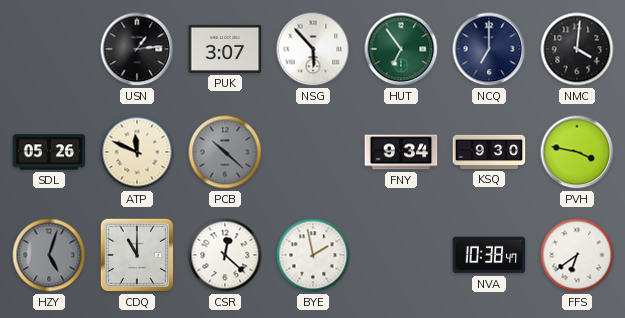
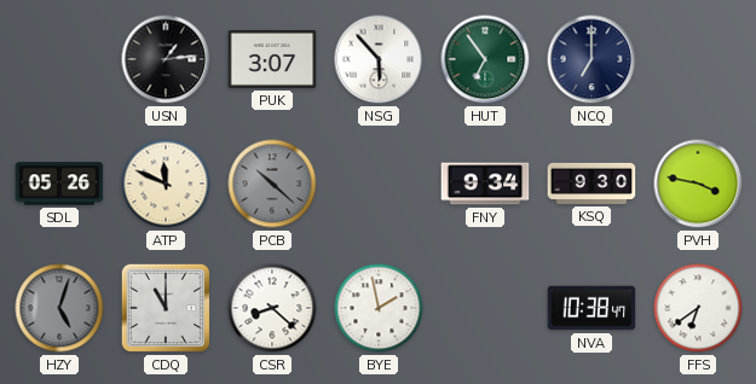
NMC: 4:01 -> none (577, 49)
CSR: 12:22 -> 8:22 (272, 308)
